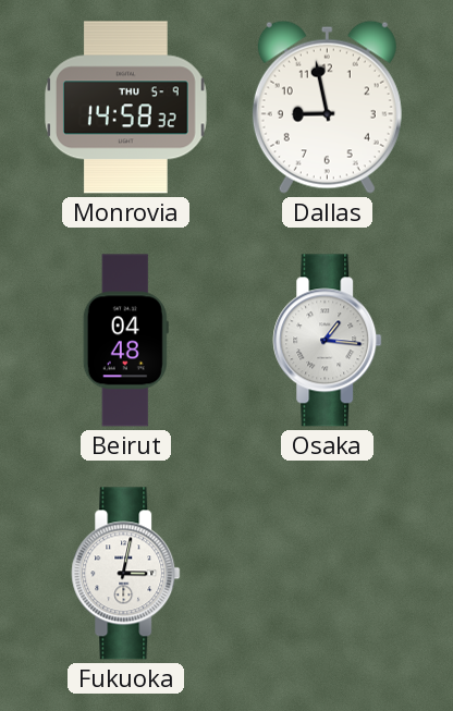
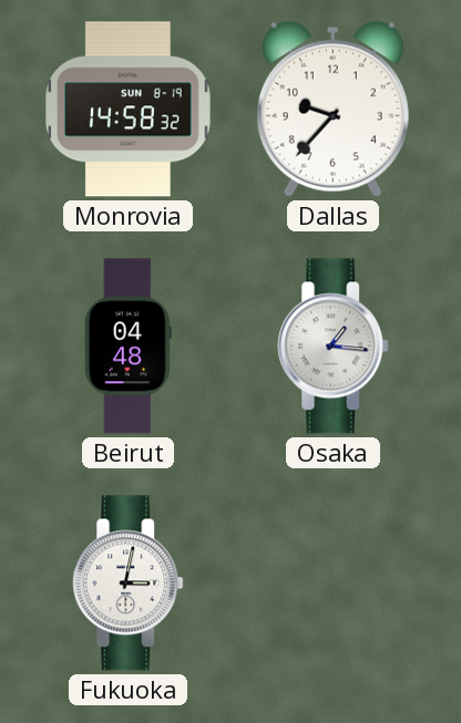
Monrovia date: THU 5-9 -> SUN 8-19 (129, 110)
Dallas: 8:58 -> 9:37 (332, 109)
